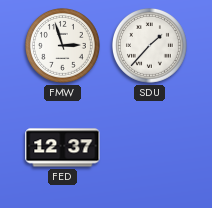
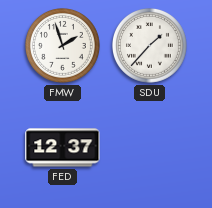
FMW: 2:57 -> 1:57 (63, 46)
